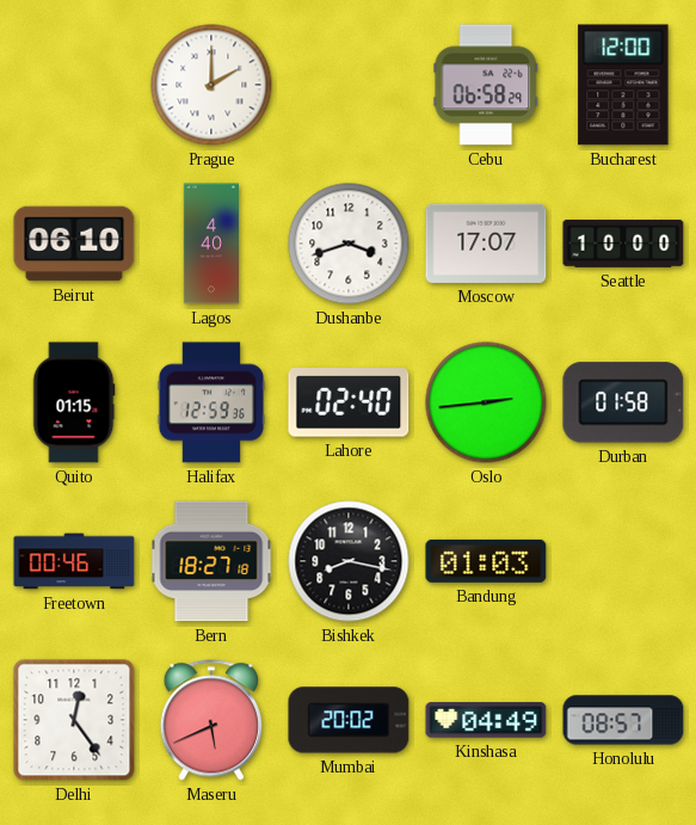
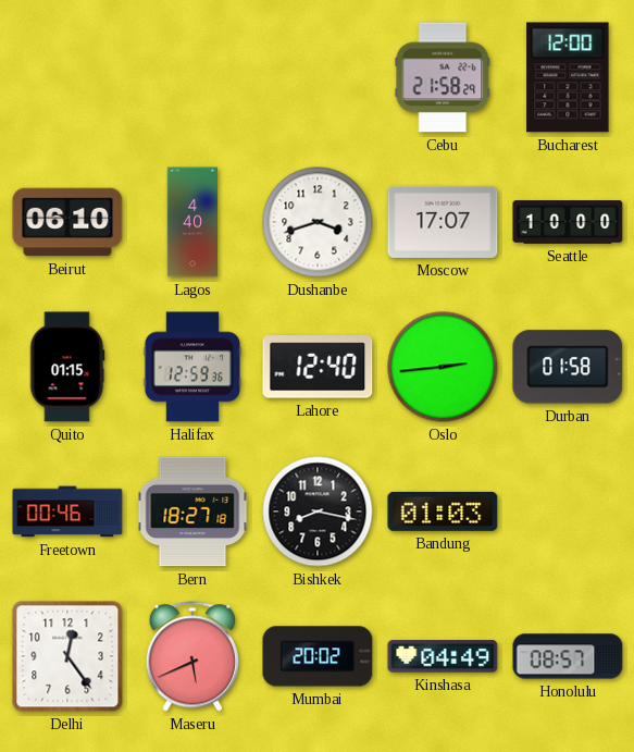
Prague: 2:00 -> none (211, 85)
Cebu: 06:58 -> 21:58 (443, 77)
Lahore: 02:40 -> 12:40 (318, 367)
